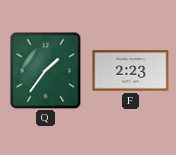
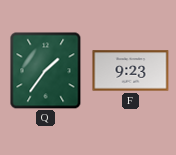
F: 2:23 -> 9:23 (131, 71)
